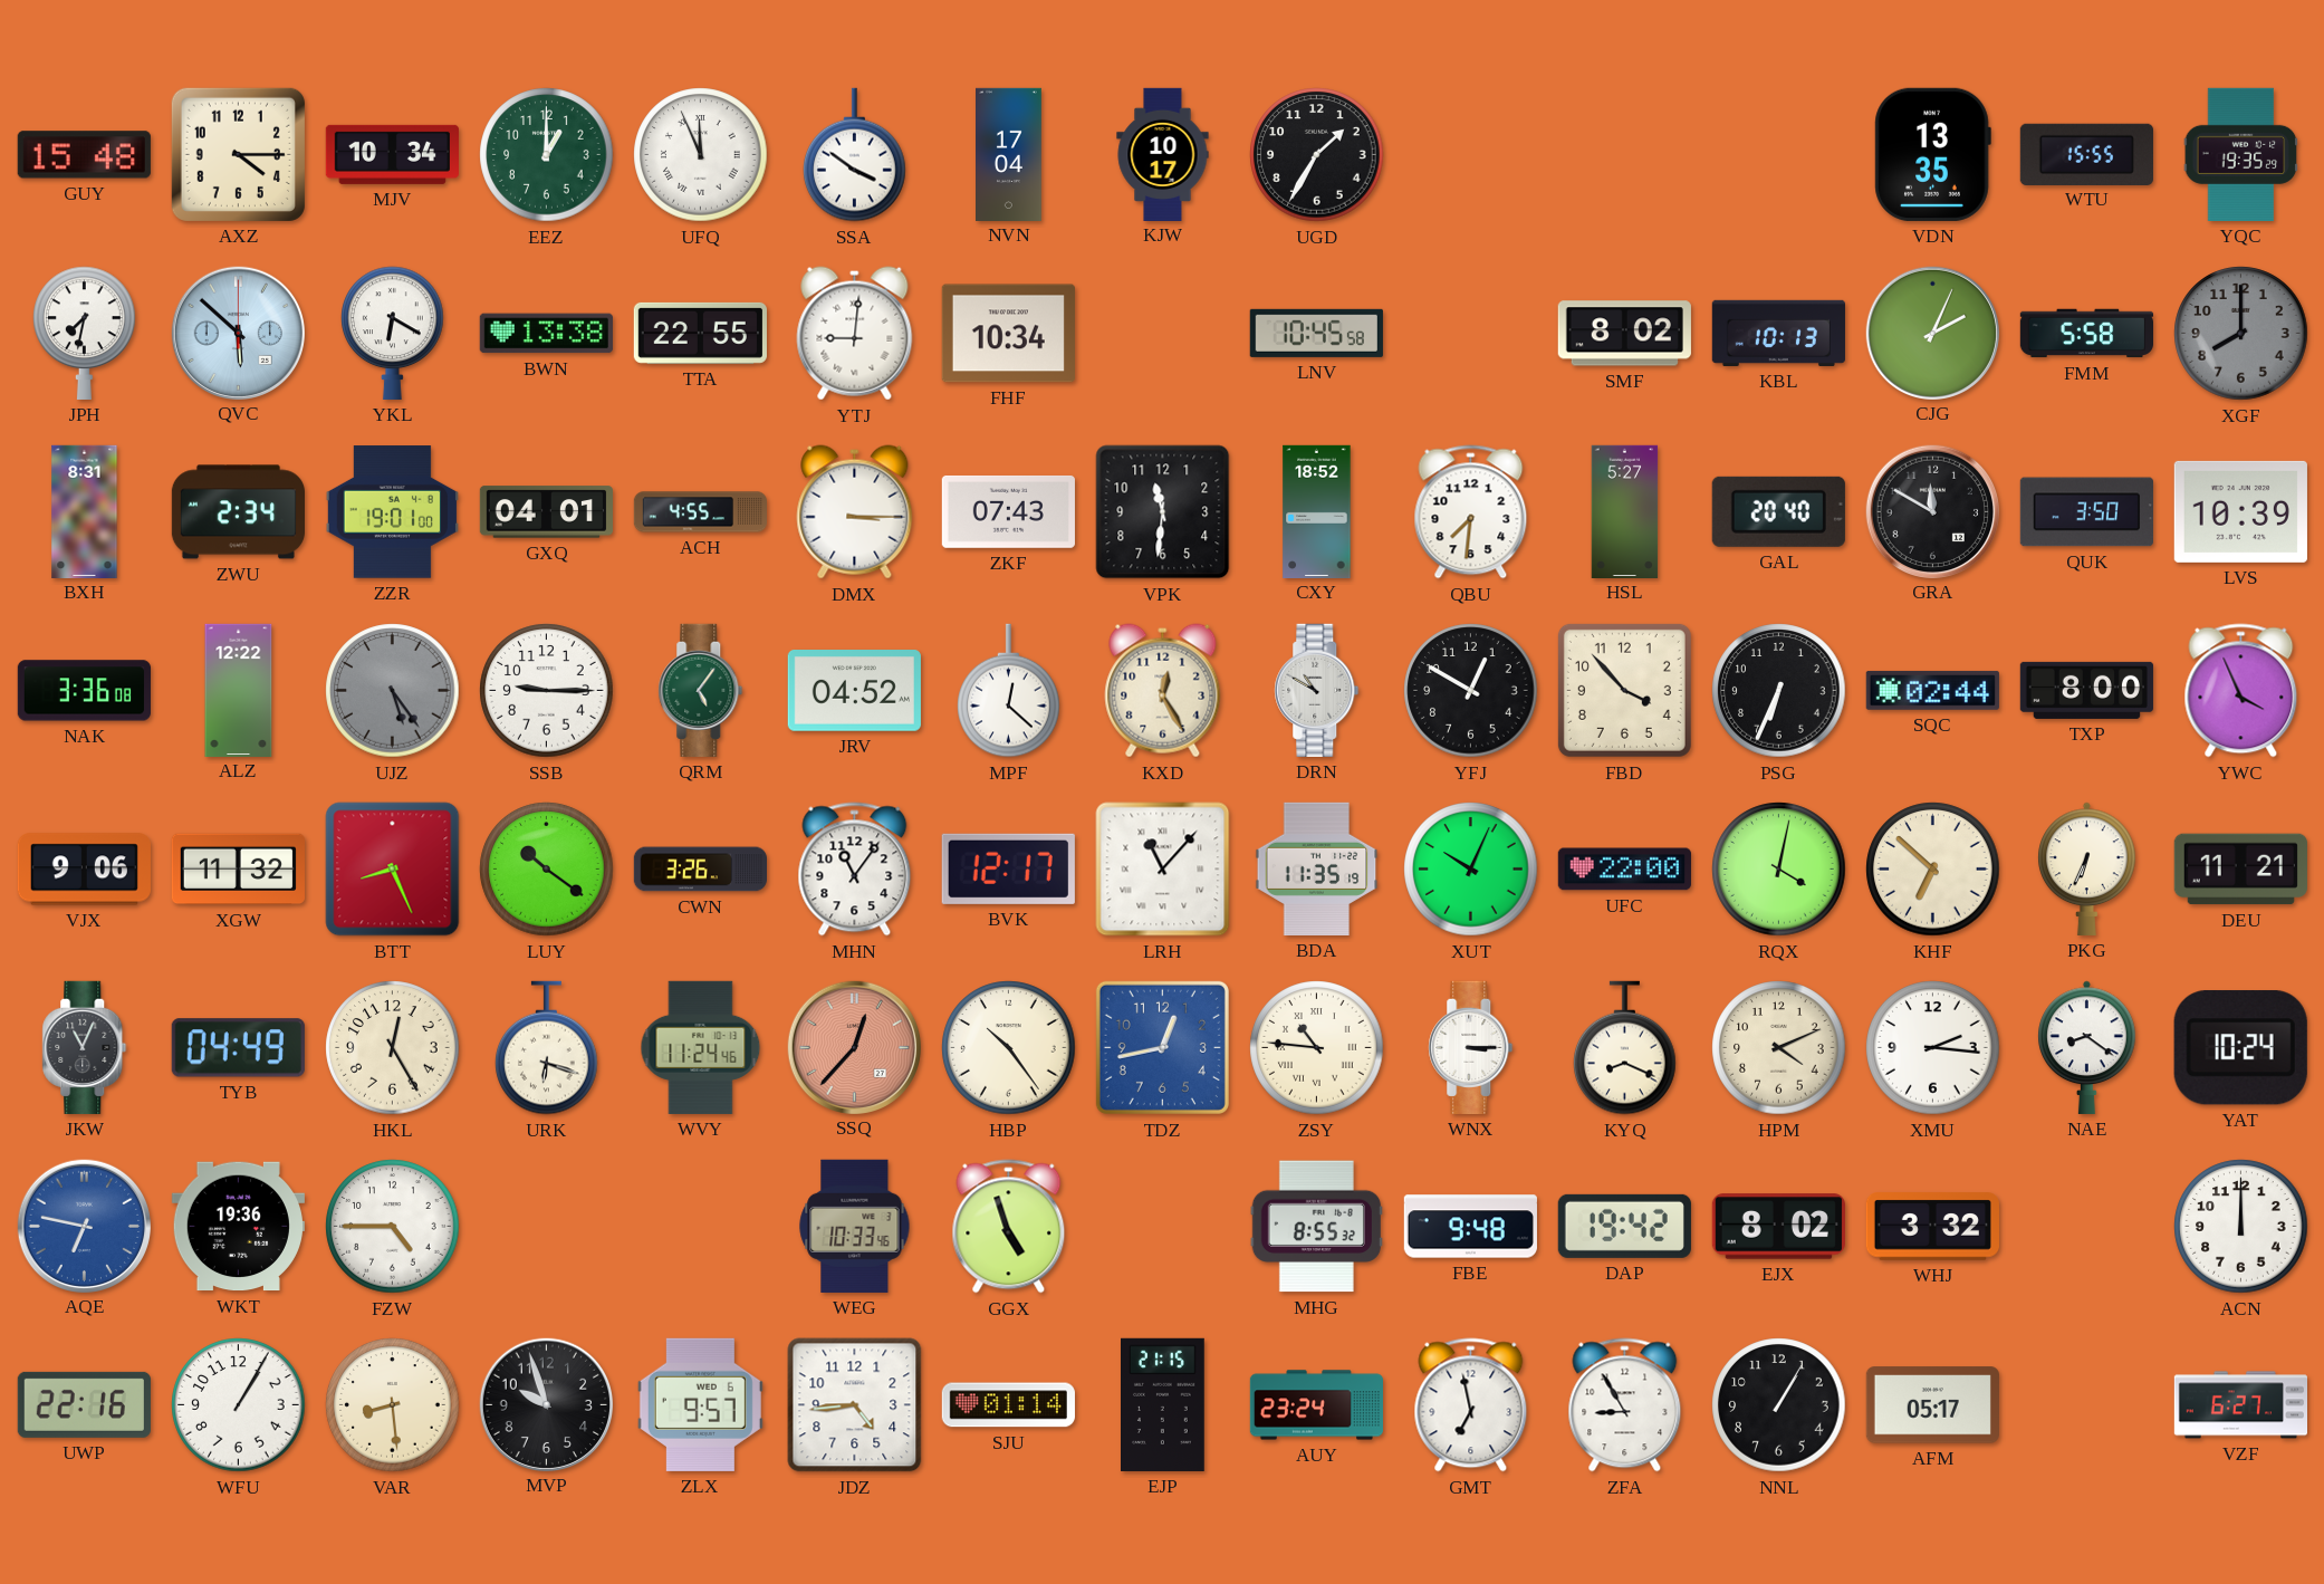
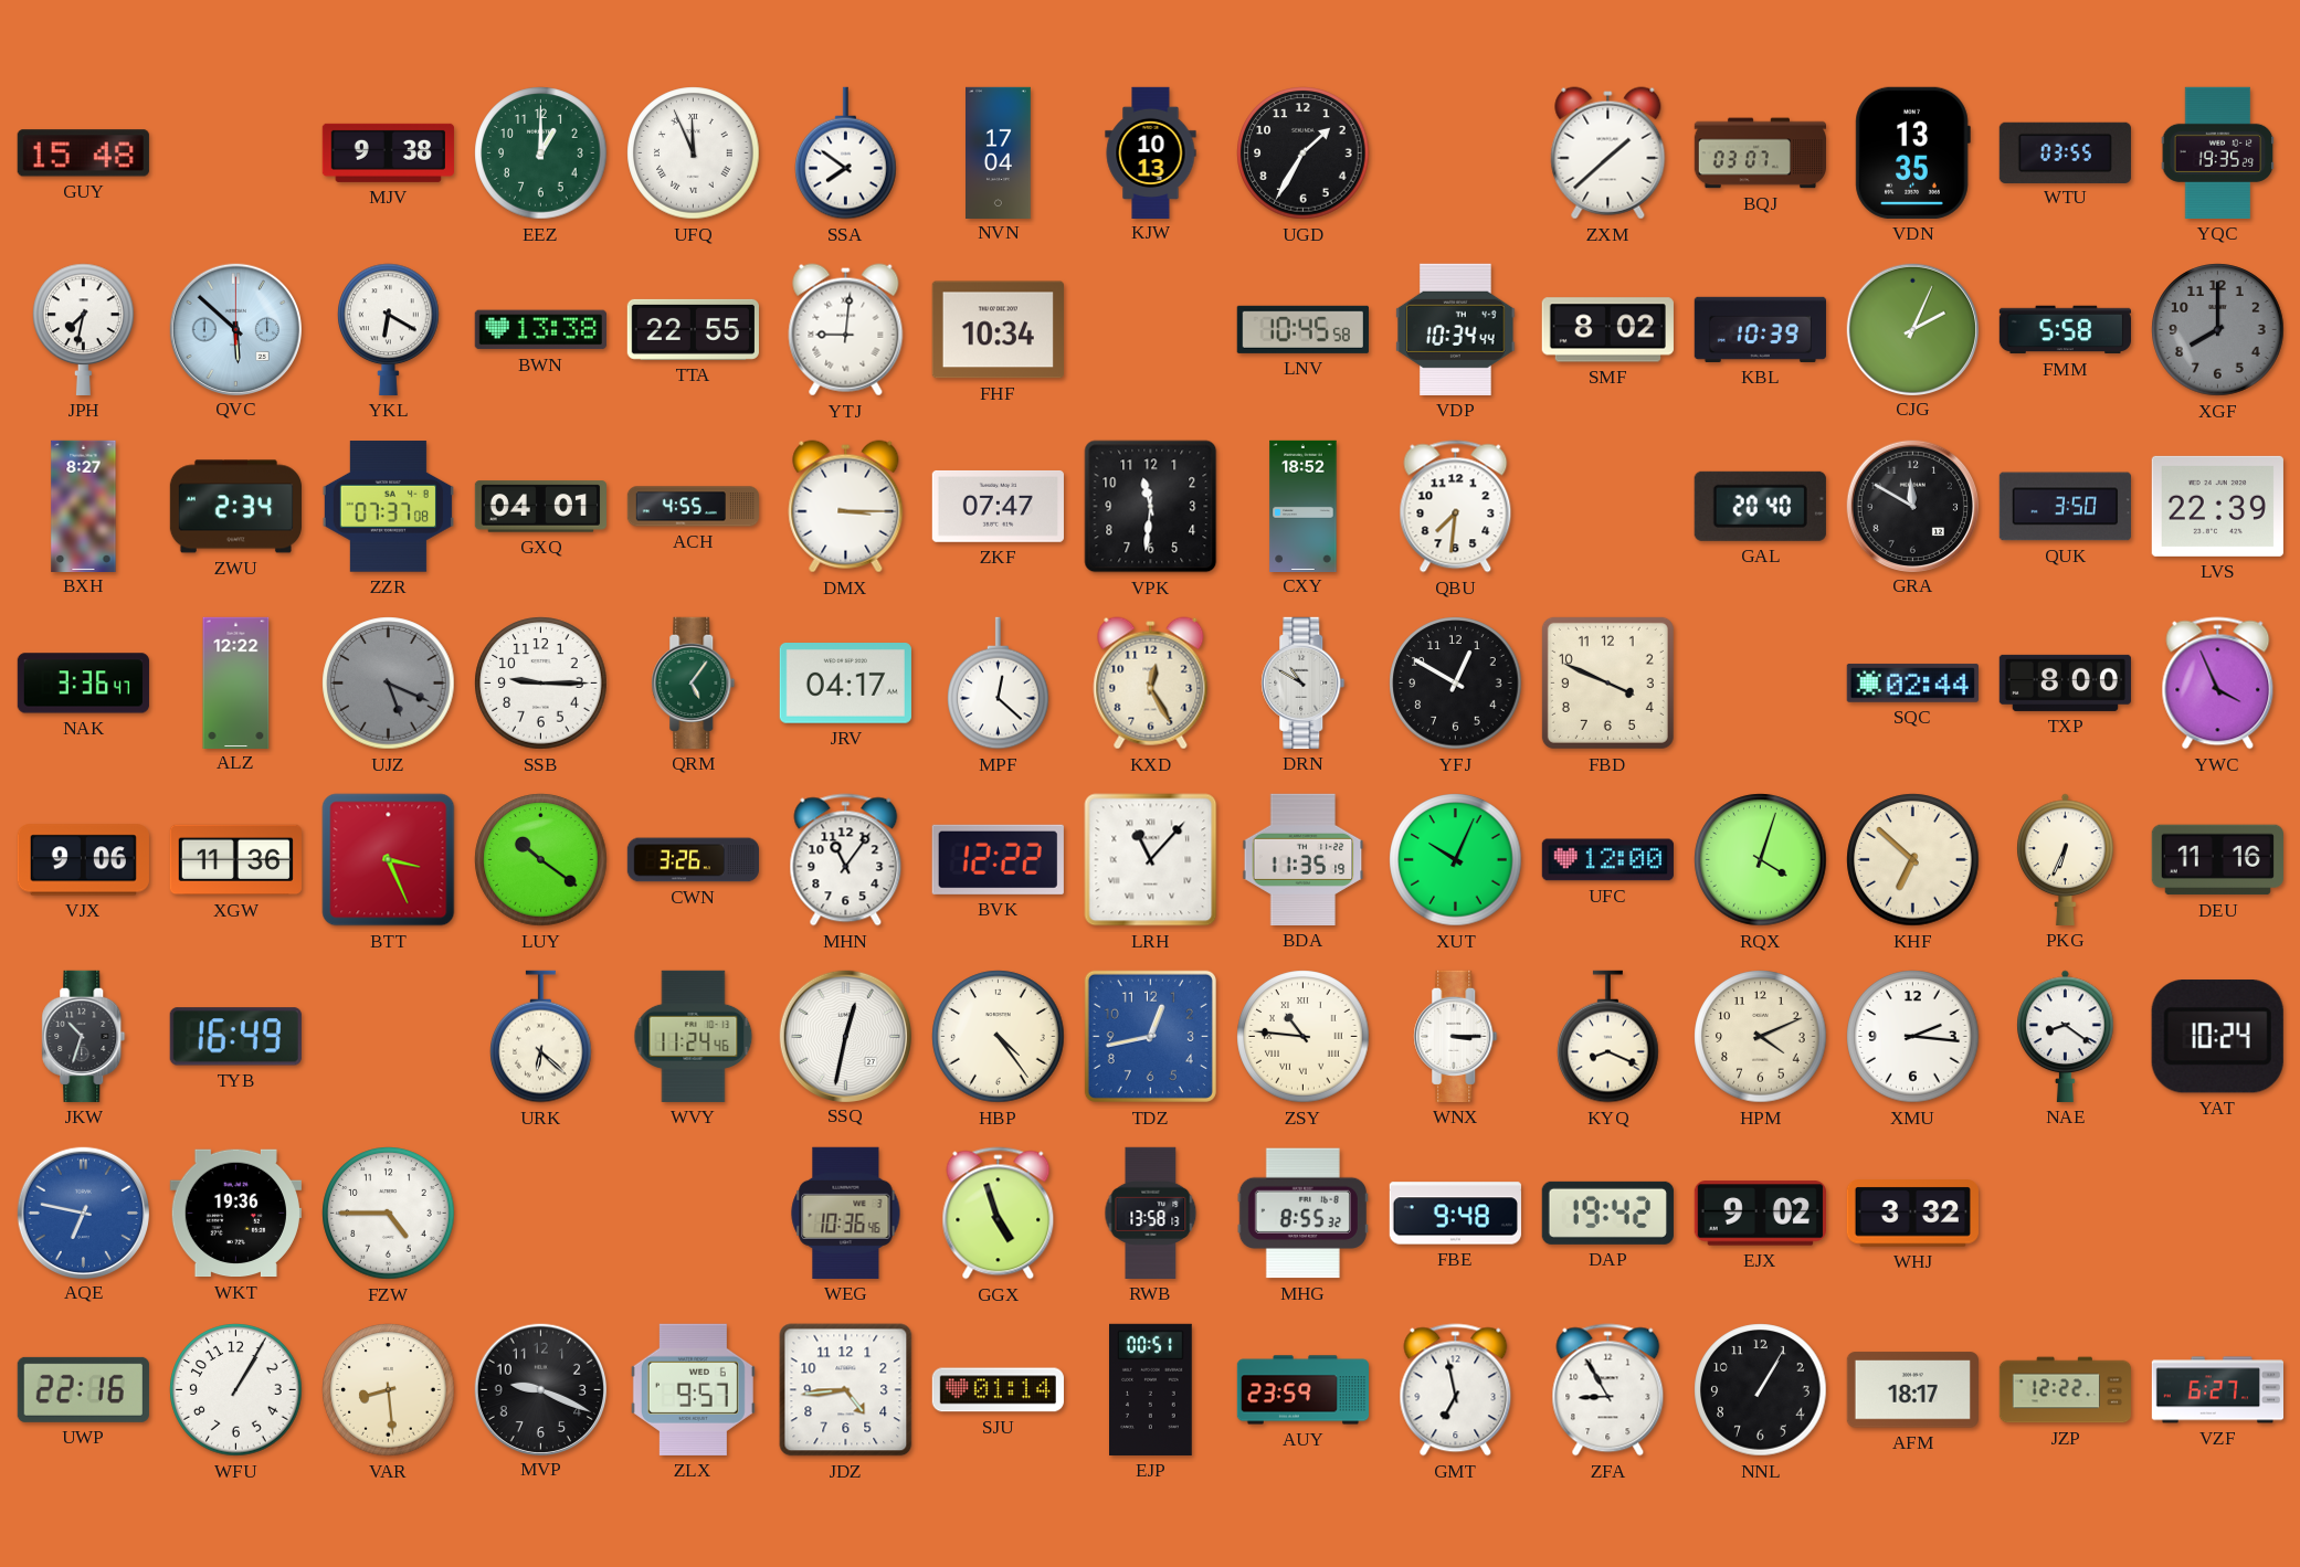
AXZ: 4:15 -> none (238, 154)
MJV: 10:34 -> 9:38 (388, 152)
SSA: 3:51 -> 7:51 (846, 153)
KJW: 10:17 -> 10:13 (1151, 152)
ZXM: none -> 1:38 (1608, 153)
BQJ: none -> 03:07 (1760, 153)
WTU: 15:55 -> 03:55 (2065, 152)
VDP: none -> 10:34 (1456, 329)
KBL: 10:13 -> 10:39 (1760, 329)
BXH: 8:31 -> 8:27 (84, 506)
ZZR: 19:01 -> 07:37 (388, 507)
ZKF: 07:43 -> 07:47 (998, 506)
HSL: 5:27 -> none (1625, 511)
LVS: 10:39 -> 22:39 (2217, 506)
NAK: 3:36:08 -> 3:36:47 (83, 684)
UJZ: 5:24 -> 5:19 (389, 684)
JRV: 04:52 -> 04:17 (845, 684)
FBD: 3:53 -> 3:49 (1607, 682)
PSG: 6:34 -> none (1779, 691)
XGW: 11:32 -> 11:36 (235, 860)
BTT: 8:26 -> 3:26 (389, 860)
BVK: 12:17 -> 12:22 (998, 859)
UFC: 22:00 -> 12:00 (1607, 860)
RQX: 4:02 -> 4:03 (1761, 860)
DEU: 11:21 -> 11:16 (2217, 860)
JKW: 11:04 -> 10:33 (84, 1036)
TYB: 04:49 -> 16:49 (235, 1037)
HKL: 12:25 -> none (393, 1048)
URK: 6:18 -> 6:22 (541, 1037)
SSQ: 12:37 -> 12:32 (845, 1036)
SSQ dial: salmon -> white (845, 1036)
HBP: 10:24 -> 4:24 (999, 1037)
WEG: 10:33 -> 10:36 (846, 1213)
RWB: none -> 13:58 (1151, 1213)
EJX: 8:02 -> 9:02 (1760, 1214)
ACN: 12:00 -> none (2241, 1227)
MVP: 9:57 -> 9:19 (540, 1389)
EJP: 21:15 -> 00:51 (1151, 1389)
AUY: 23:24 -> 23:59 (1302, 1390)
AFM: 05:17 -> 18:17 (1912, 1390)
JZP: none -> 12:22 (2065, 1390)
